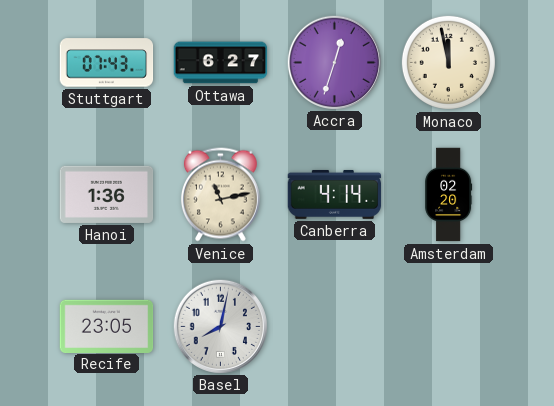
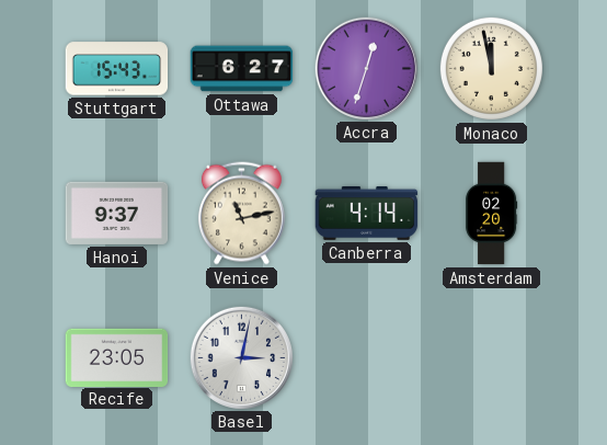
Stuttgart: 07:43 -> 15:43 (117, 69)
Hanoi: 1:36 -> 9:37 (117, 213)
Basel: 8:02 -> 3:02 (241, 357)
